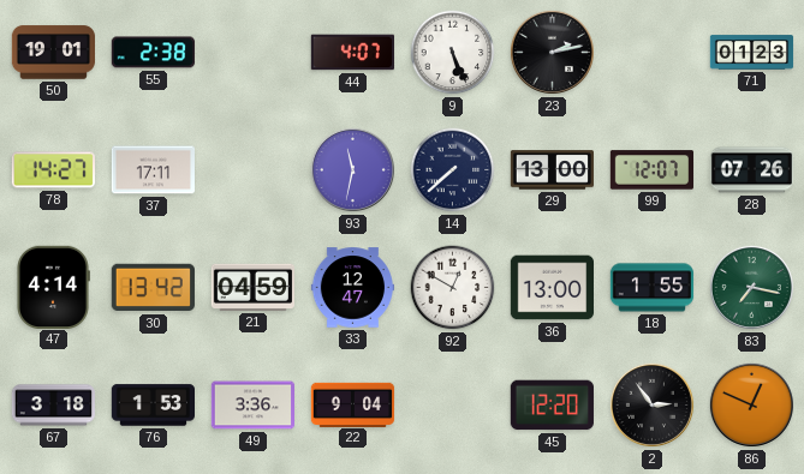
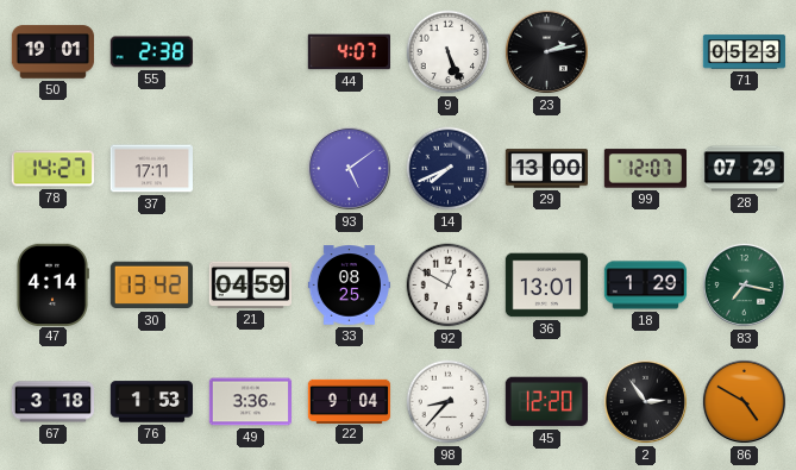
71: 01:23 -> 05:23 (745, 52)
93: 11:32 -> 5:09 (349, 168)
14: 7:38 -> 7:41 (449, 169)
28: 07:26 -> 07:29 (745, 169)
33: 12:47 -> 08:25 (349, 286)
36: 13:00 -> 13:01 (546, 286)
18: 1:55 -> 1:29 (646, 286)
98: none -> 8:37 (449, 402)
86: 12:49 -> 4:50 (744, 401)
